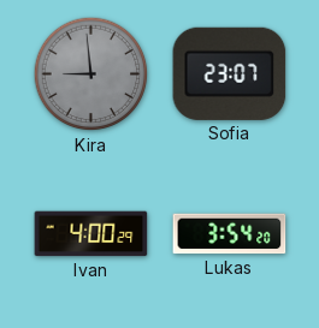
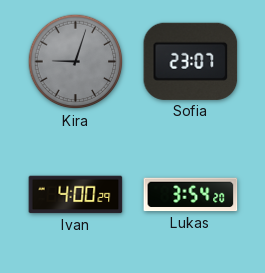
Kira: 8:59 -> 9:03 (76, 62)
